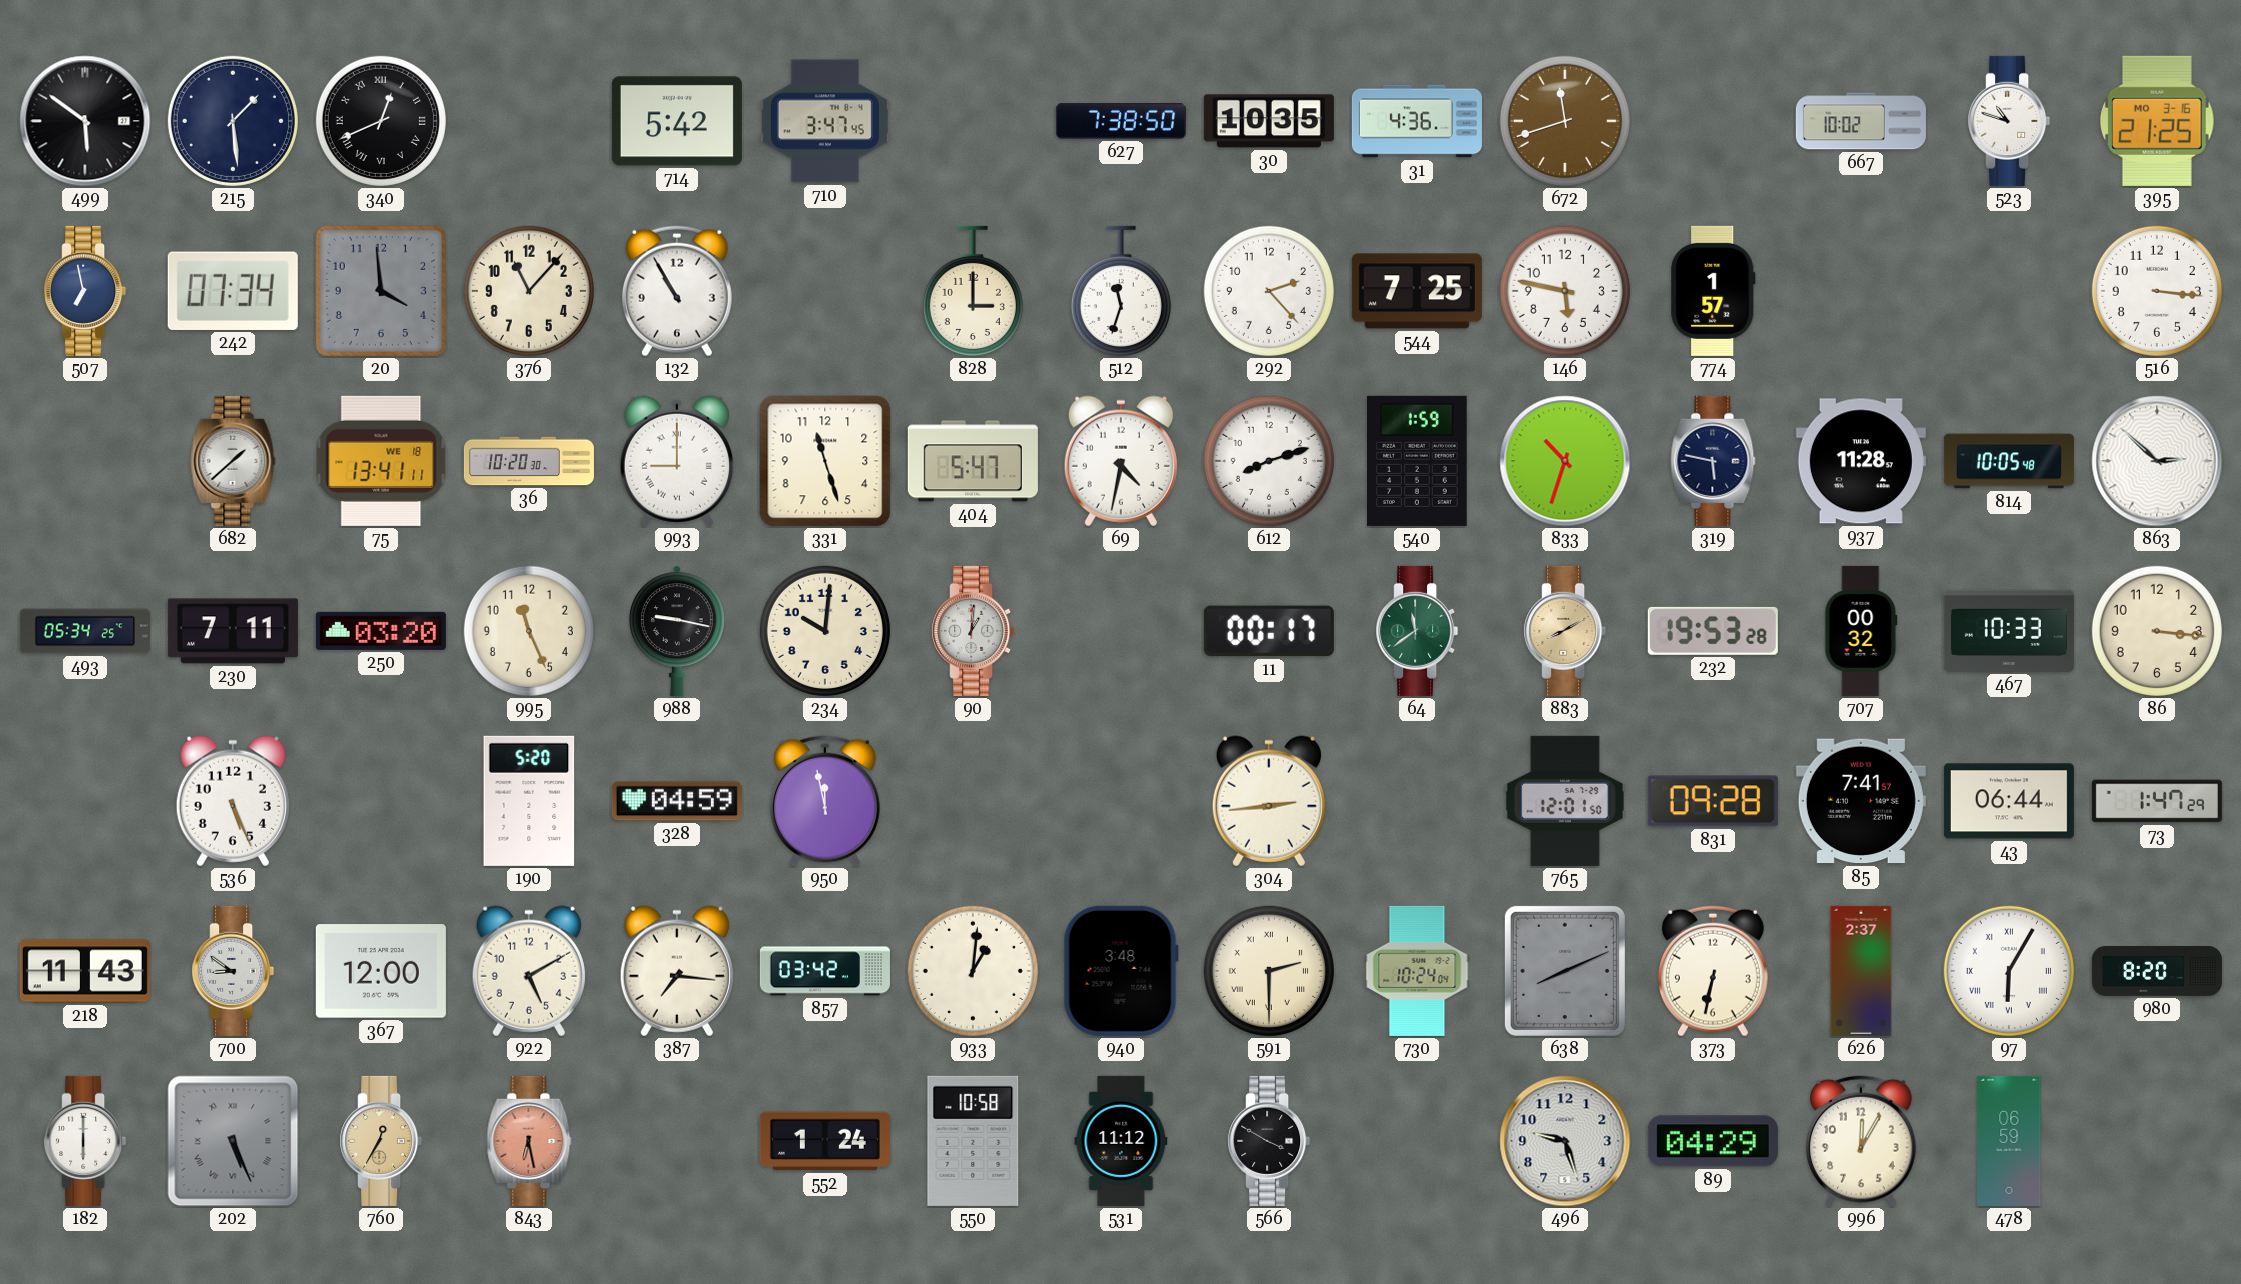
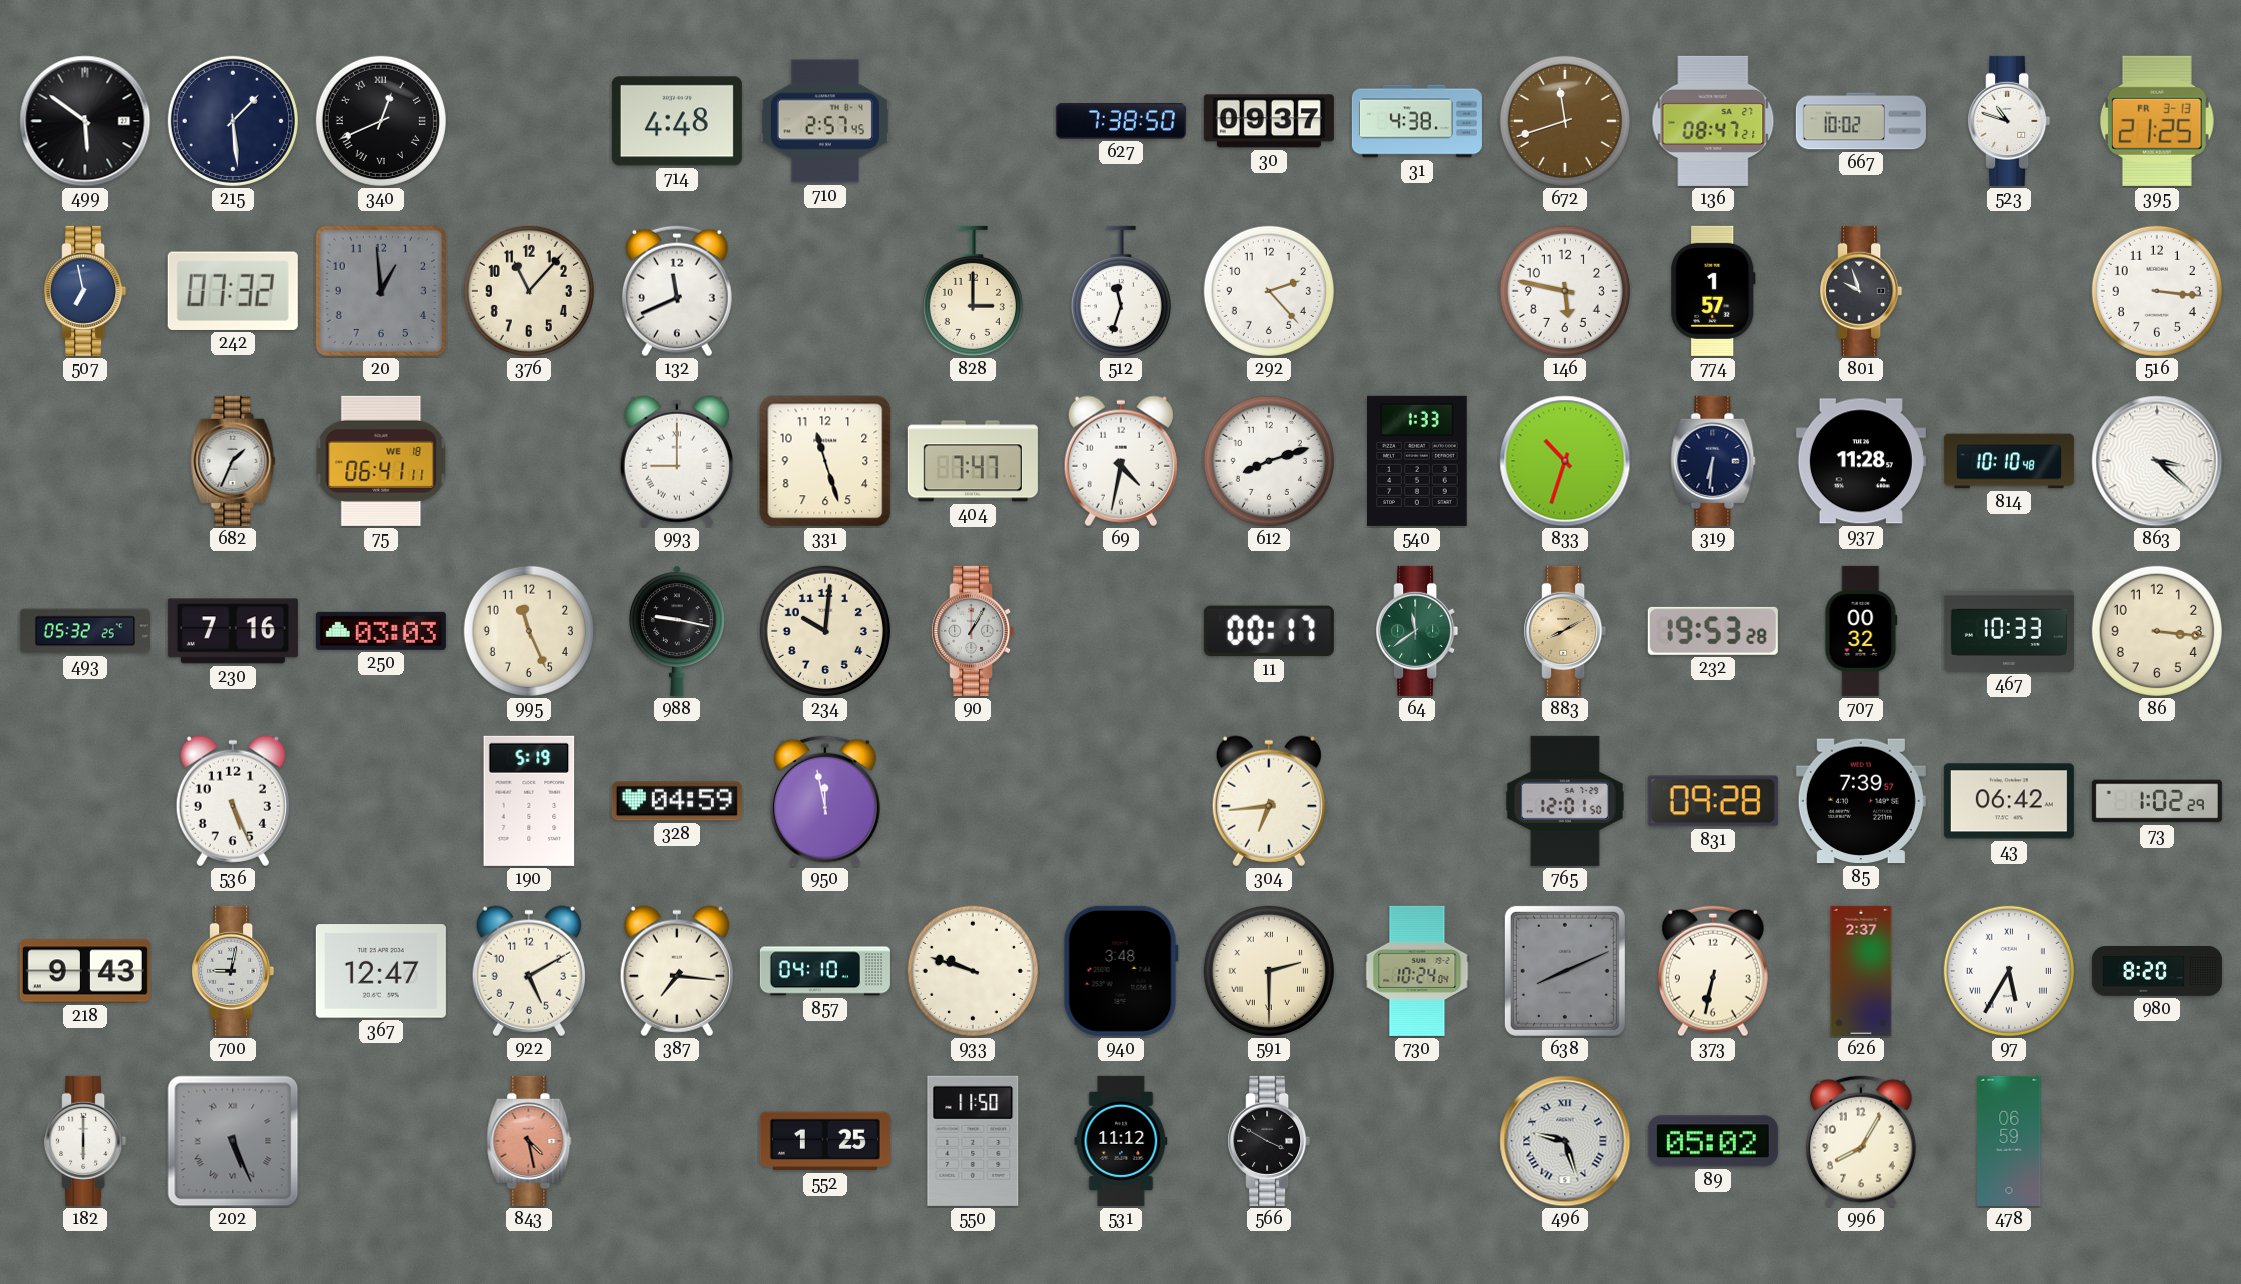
714: 5:42 -> 4:48 (677, 121)
710: 3:47 -> 2:57 (825, 121)
30: 10:35 -> 09:37 (1269, 121)
31: 4:36 -> 4:38 (1417, 121)
136: none -> 08:47 (1713, 121)
395 date: MO 3-16 -> FR 3-13 (2157, 121)
242: 07:34 -> 07:32 (233, 291)
20: 3:59 -> 12:59 (381, 291)
132: 10:55 -> 11:41 (677, 291)
544: 7:25 -> none (1417, 291)
801: none -> 9:57 (1861, 291)
682: 1:38 -> 1:34 (233, 461)
75: 13:41 -> 06:41 (381, 461)
36: 10:20 -> none (529, 461)
404: 5:47 -> 7:47 (973, 461)
540: 1:59 -> 1:33 (1418, 461)
319: 5:47 -> 6:31 (1713, 461)
814: 10:05 -> 10:10 (2009, 461)
863: 2:52 -> 3:22 (2157, 461)
493: 05:34 -> 05:32 (85, 631)
230: 7:11 -> 7:16 (233, 631)
250: 03:20 -> 03:03 (381, 631)
90: 1:01 -> 1:05 (973, 631)
190: 5:20 -> 5:19 (529, 801)
304: 2:44 -> 6:44 (1269, 801)
85: 7:41 -> 7:39 (1861, 801)
43: 06:44 -> 06:42 (2009, 801)
73: 1:47 -> 1:02 (2157, 801)
218: 11:43 -> 9:43 (85, 971)
700: 8:51 -> 9:02 (233, 971)
367: 12:00 -> 12:47 (381, 971)
857: 03:42 -> 04:10 (825, 971)
933: 1:01 -> 9:48 (973, 971)
97: 6:05 -> 5:35 (2009, 971)
760: 12:35 -> none (381, 1141)
843: 6:28 -> 4:28 (529, 1141)
552: 1:24 -> 1:25 (825, 1141)
550: 10:58 -> 11:50 (973, 1141)
496 numerals: Arabic -> Roman (1565, 1141)
89: 04:29 -> 05:02 (1713, 1141)
996: 12:05 -> 8:05 (1861, 1141)
